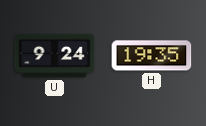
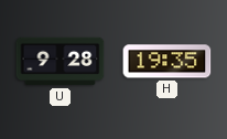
U: 9:24 -> 9:28 (61, 62)
